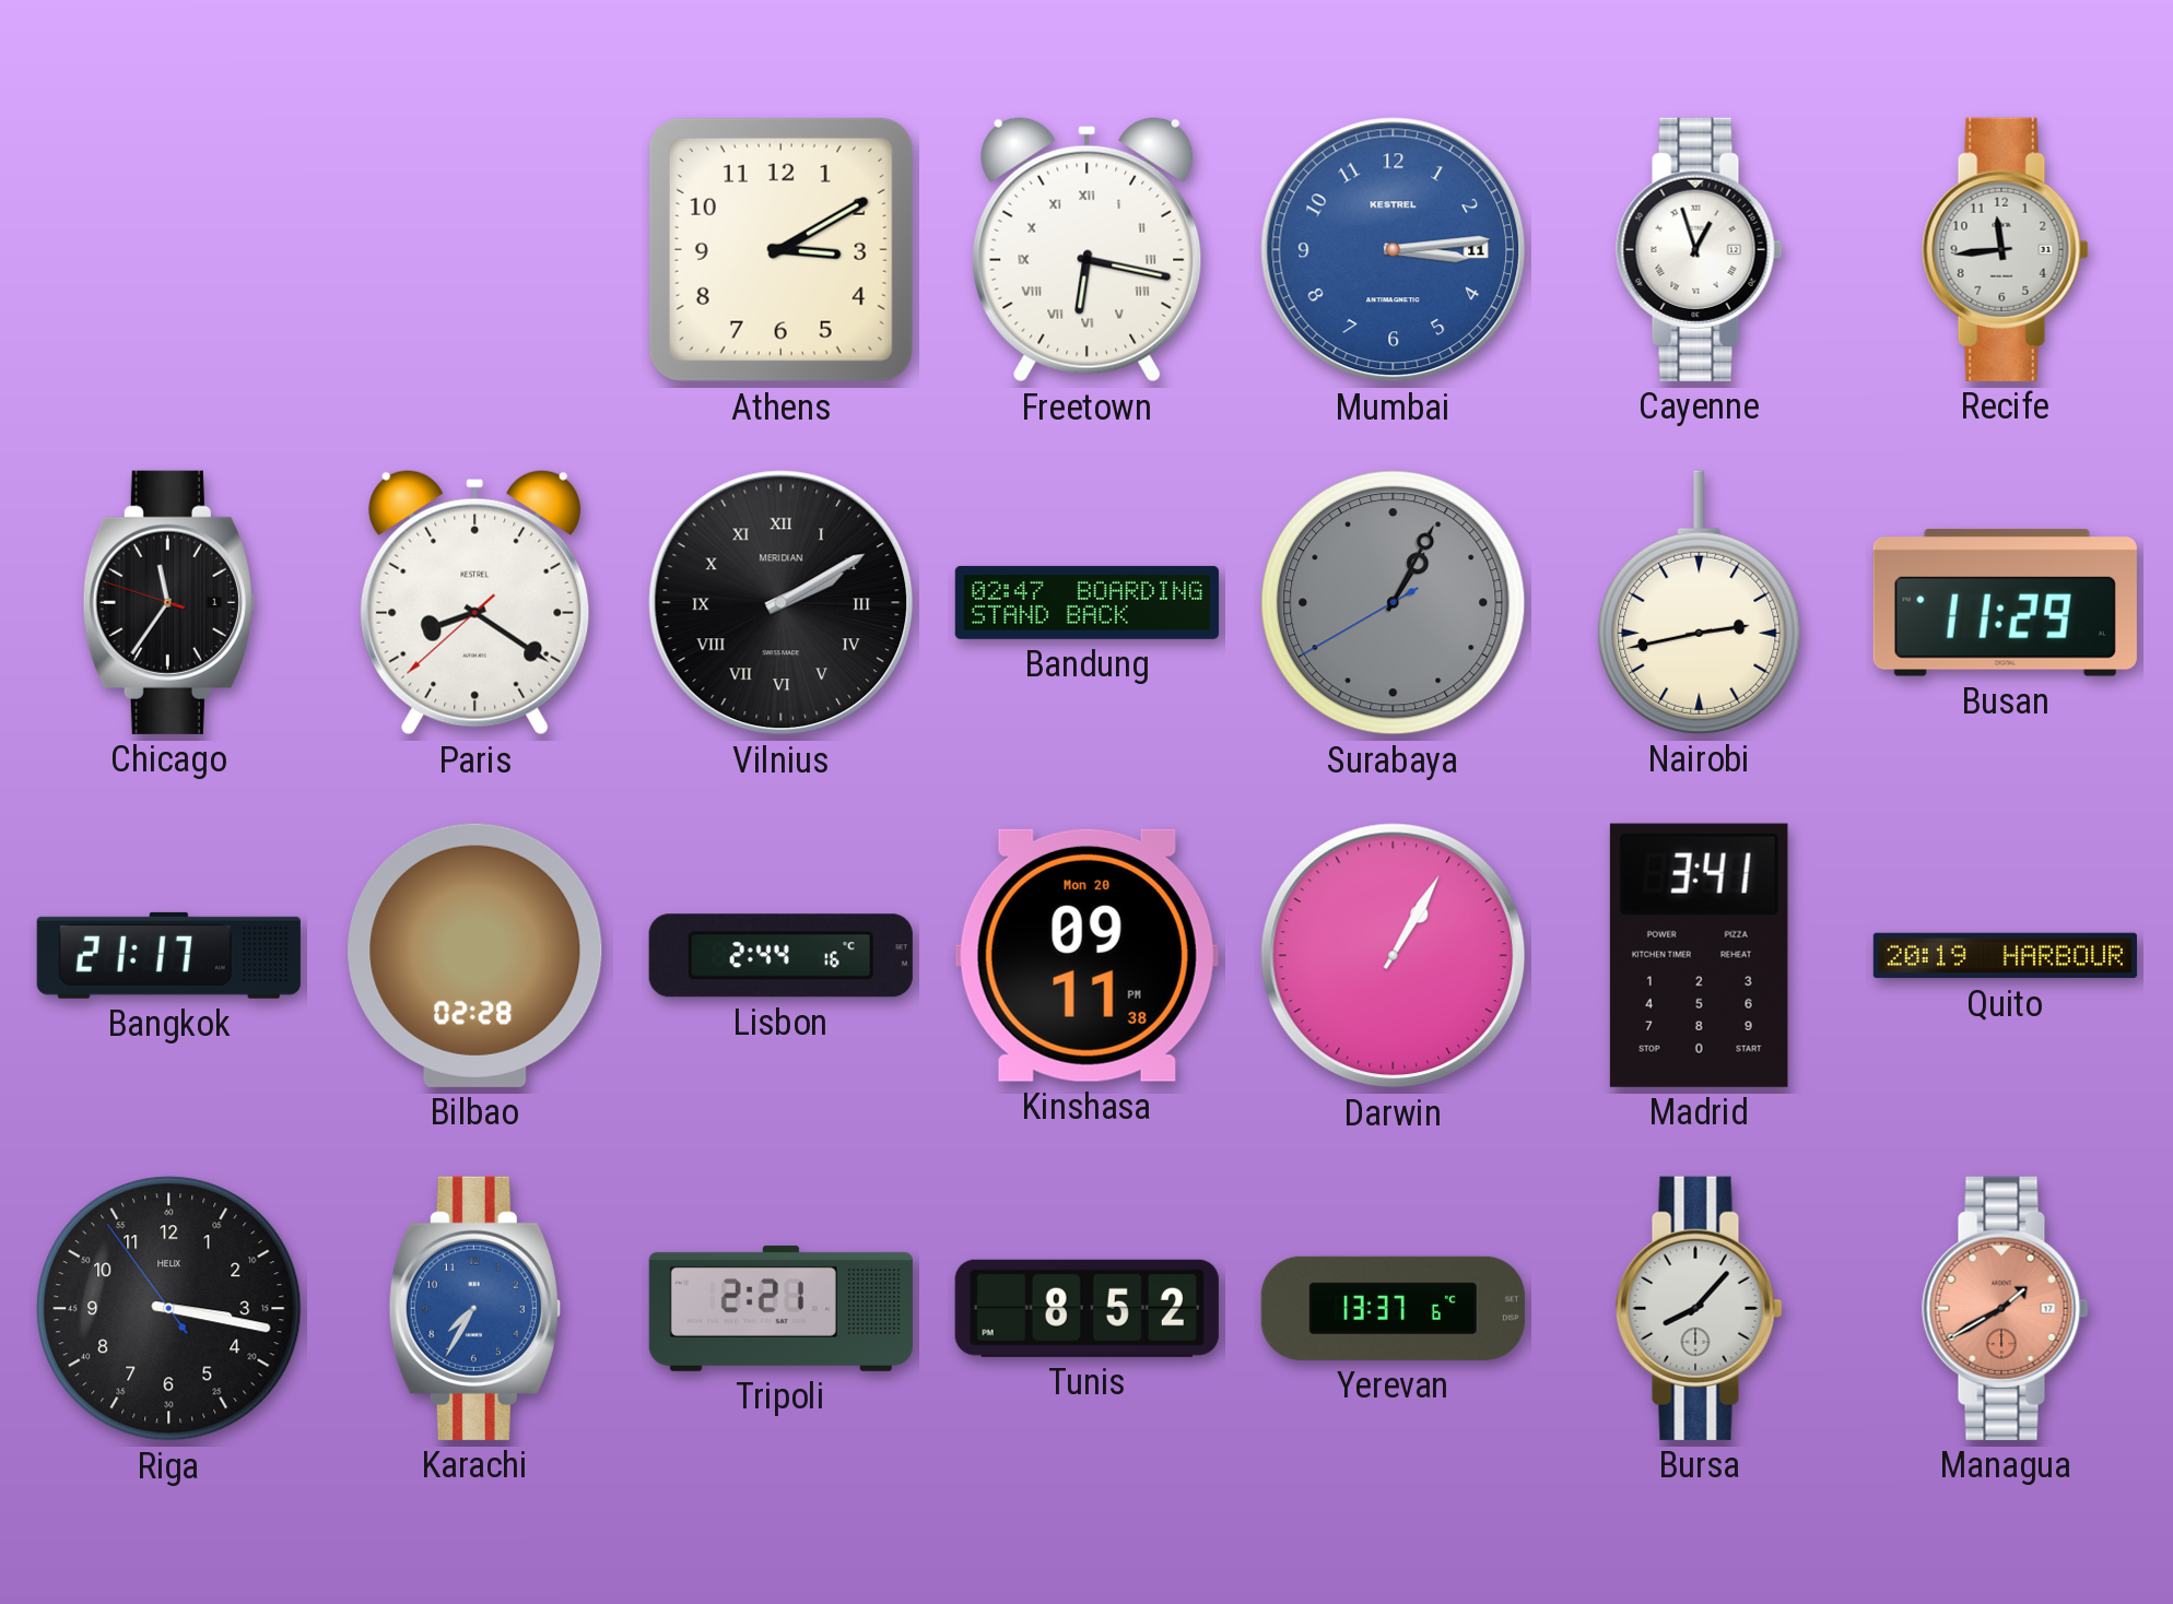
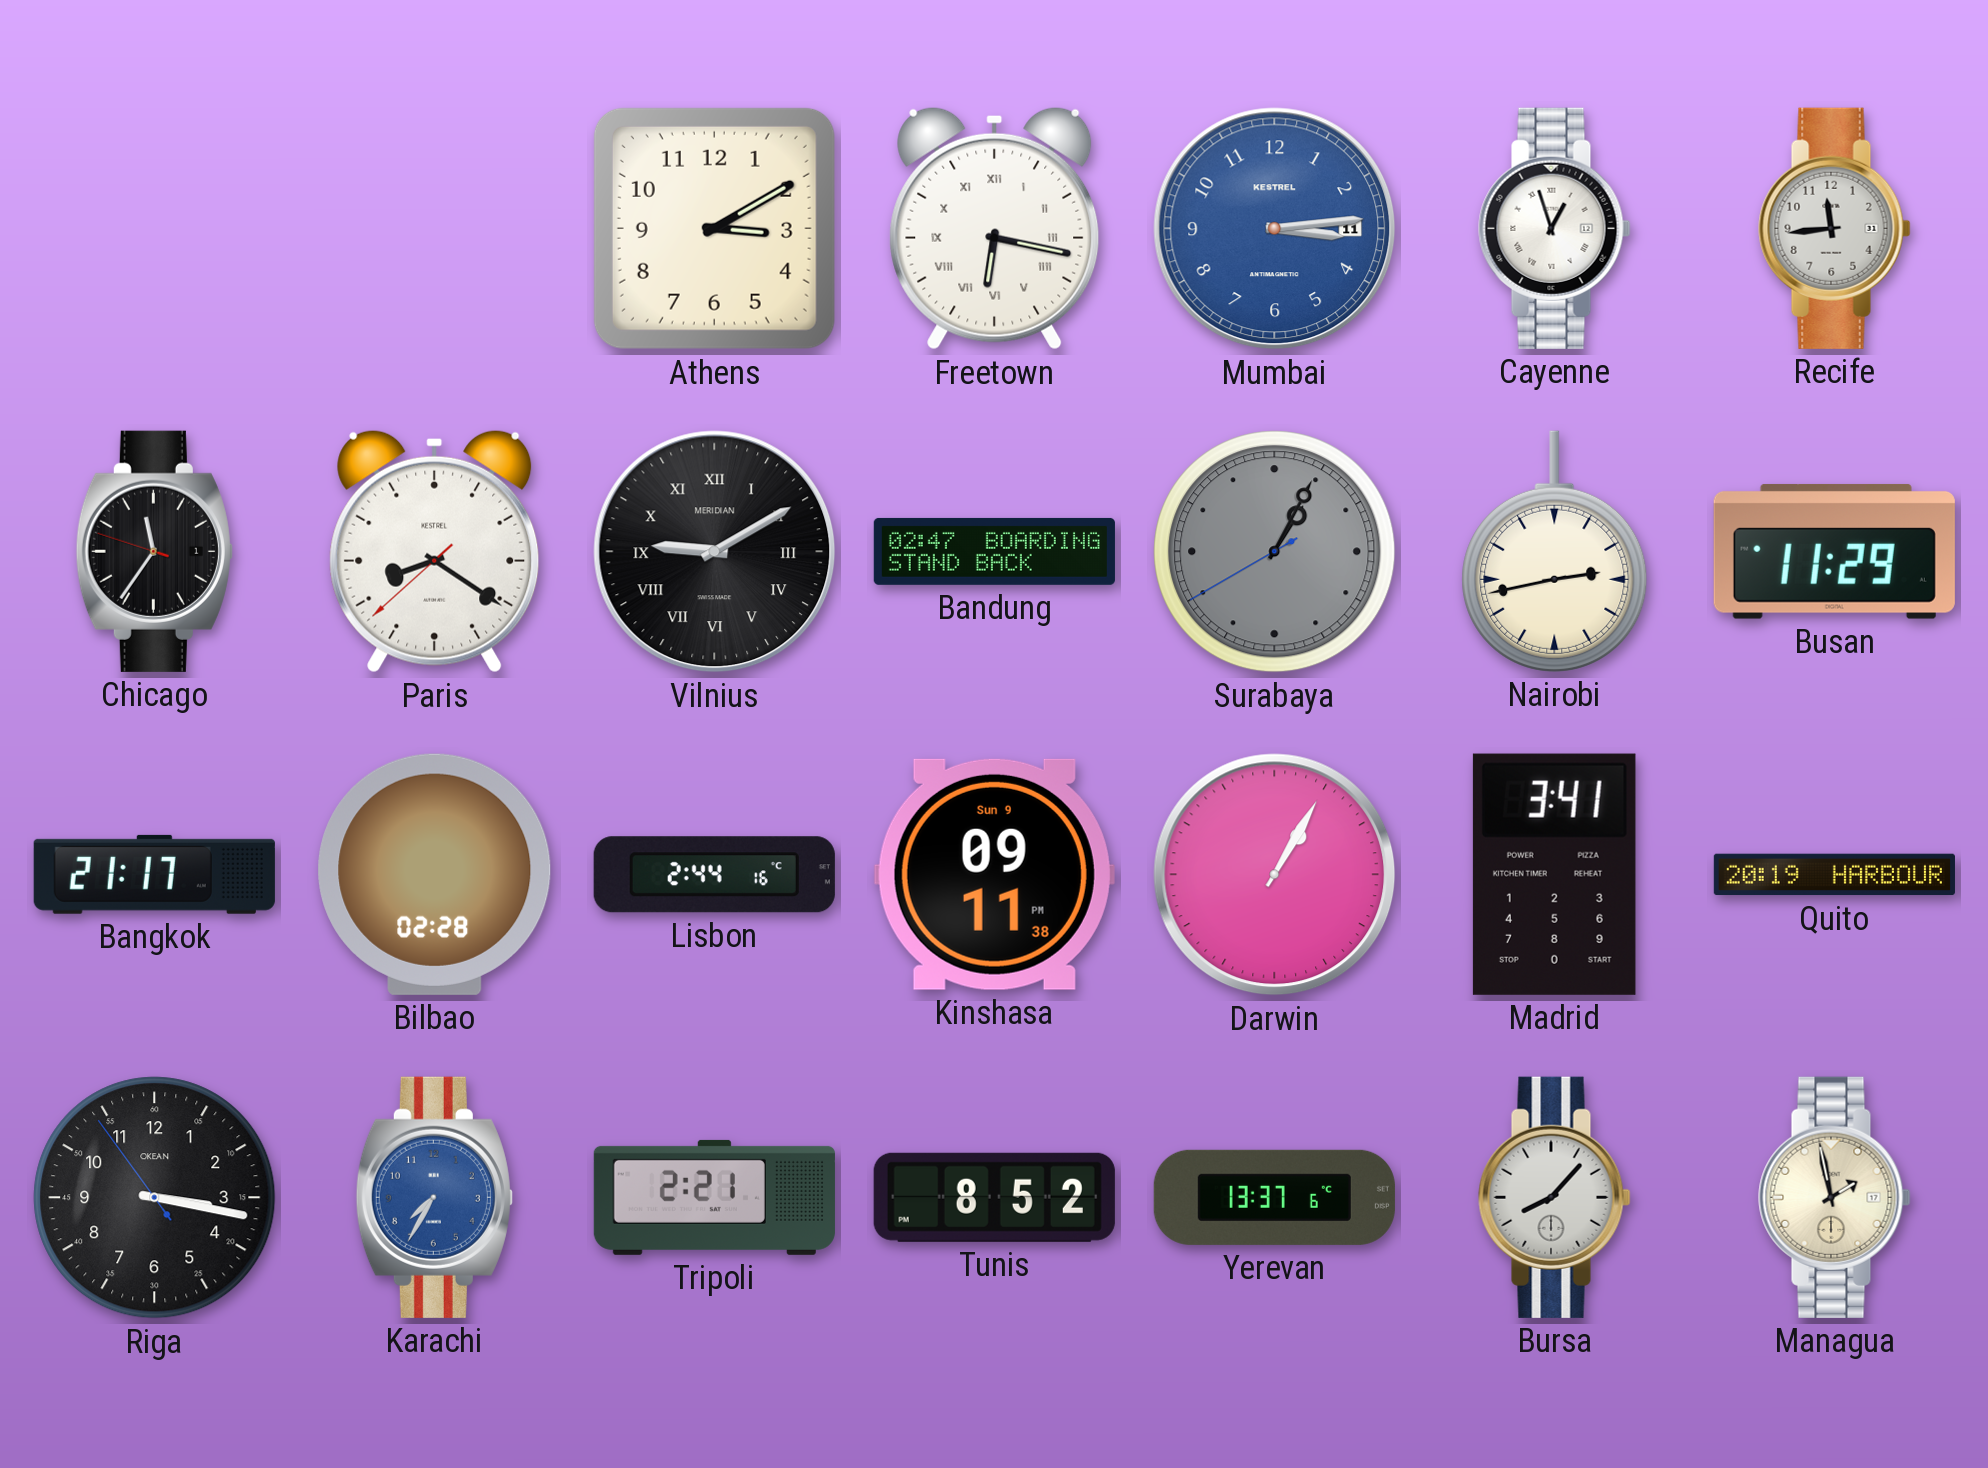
Vilnius: 2:10 -> 9:10 (715, 552)
Kinshasa date: Mon 20 -> Sun 9 (994, 874)
Riga brand: HELIX -> OKEAN (155, 1198)
Managua: 1:40 -> 1:58 (1835, 1197)
Managua dial: salmon -> cream (1835, 1197)
